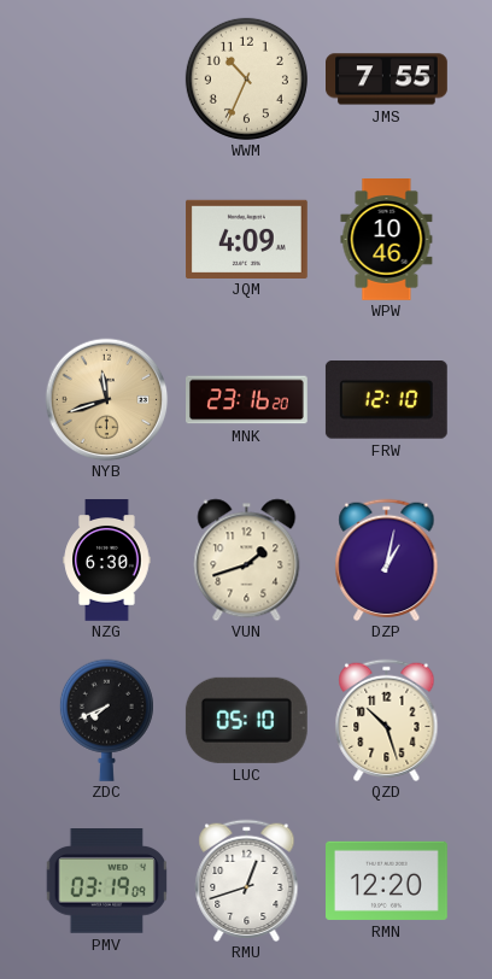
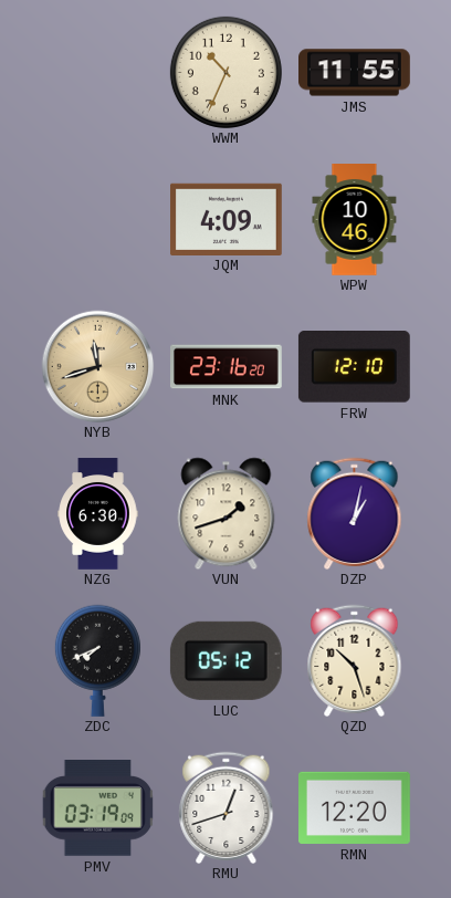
JMS: 7:55 -> 11:55 (355, 73)
LUC: 05:10 -> 05:12 (225, 660)
